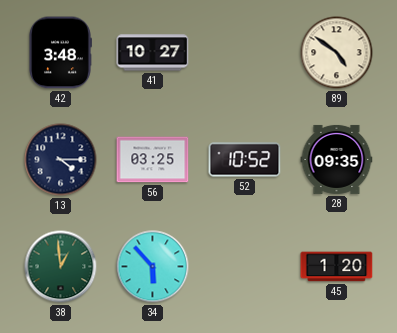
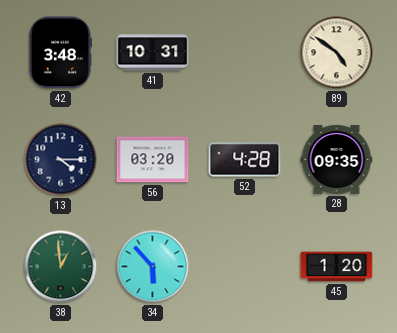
41: 10:27 -> 10:31 (153, 53)
56: 03:25 -> 03:20 (153, 160)
52: 10:52 -> 4:28 (245, 160)
